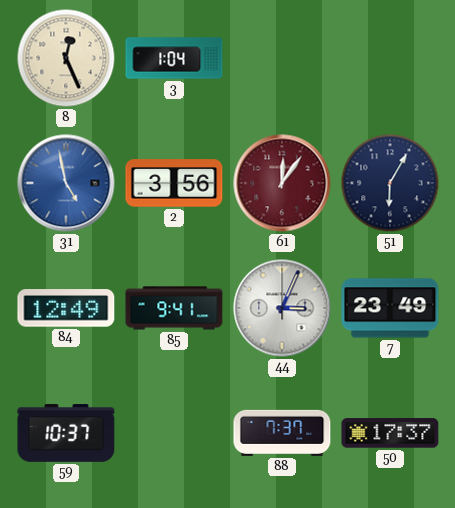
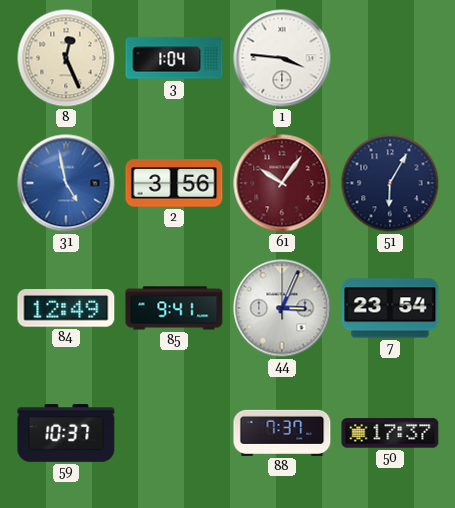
1: none -> 3:46 (282, 58)
61: 12:06 -> 10:06 (282, 183)
7: 23:49 -> 23:54 (390, 308)
